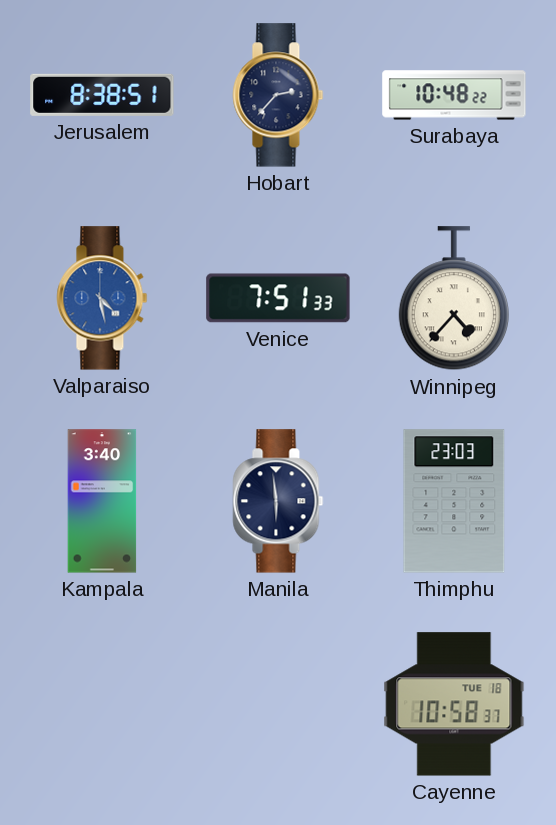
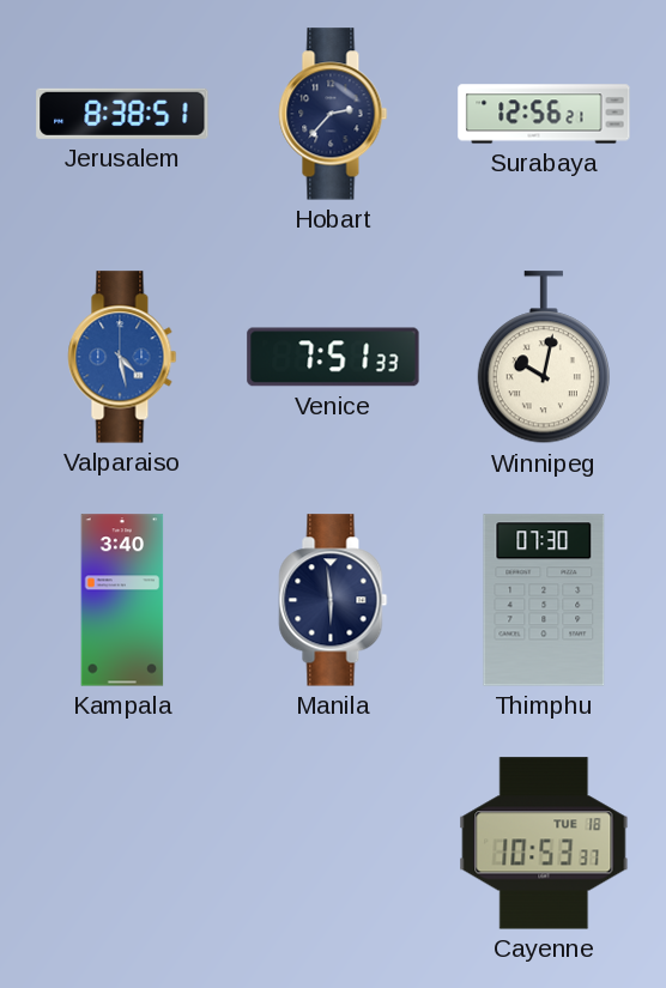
Surabaya: 10:48 -> 12:56 (544, 114)
Winnipeg: 4:37 -> 10:02 (544, 358)
Thimphu: 23:03 -> 07:30 (544, 600)
Cayenne: 10:58 -> 10:53 (544, 843)
